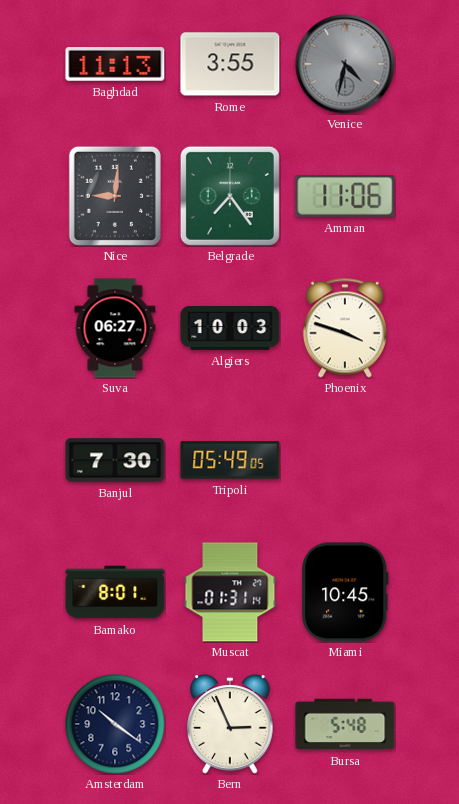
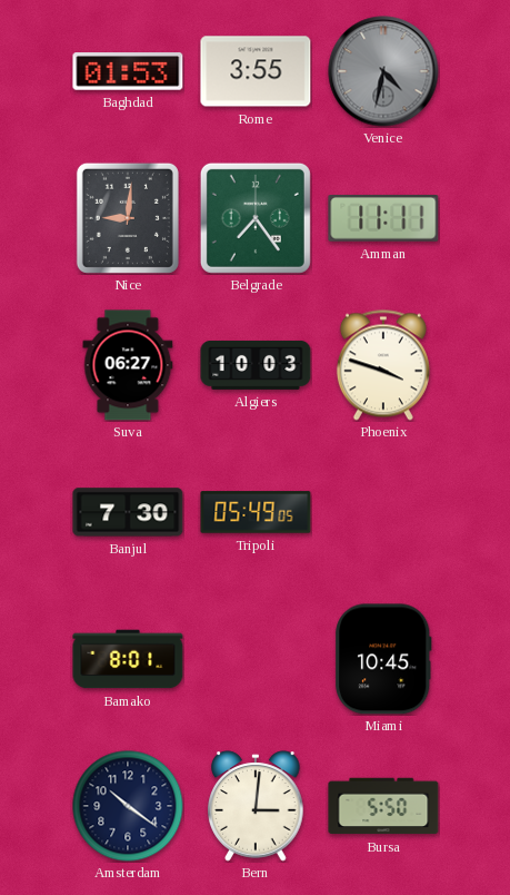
Baghdad: 11:13 -> 01:53 (128, 71)
Amman: 11:06 -> 11:11 (383, 219)
Muscat: 01:31 -> none (230, 592)
Bern: 2:56 -> 3:01 (256, 806)
Bursa: 5:48 -> 5:50 (383, 806)
